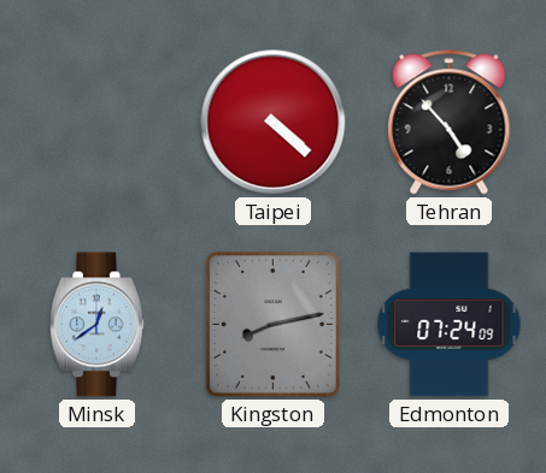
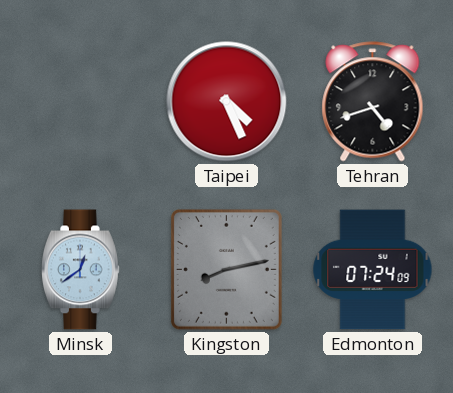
Taipei: 4:22 -> 4:26 (227, 102)
Tehran: 4:53 -> 4:42 (373, 102)
